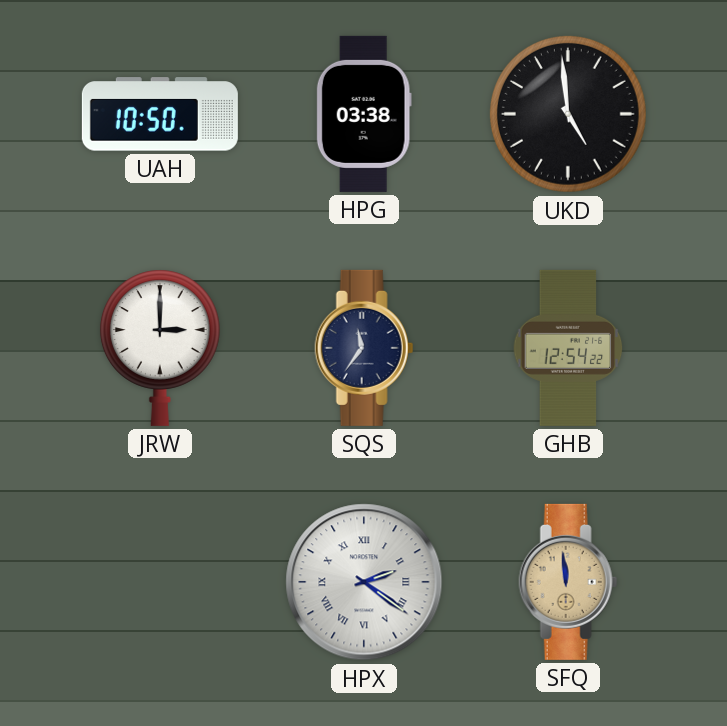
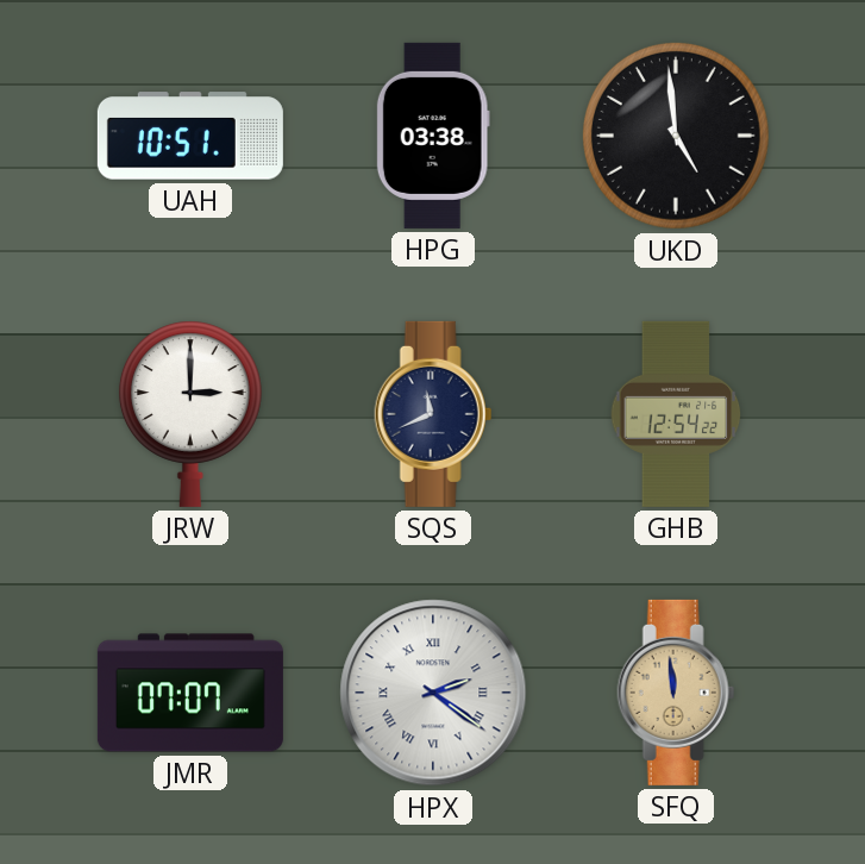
UAH: 10:50 -> 10:51 (190, 136)
SQS: 11:36 -> 11:41 (433, 414)
JMR: none -> 07:07 (190, 693)
